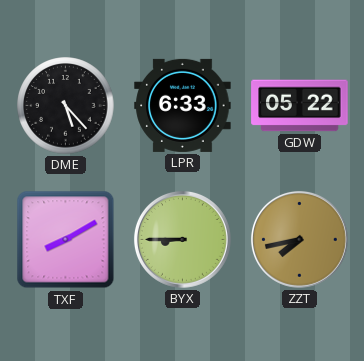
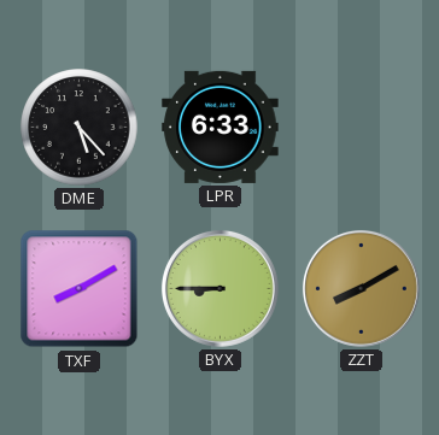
GDW: 05:22 -> none (300, 106)
ZZT: 7:43 -> 8:10 (361, 288)
